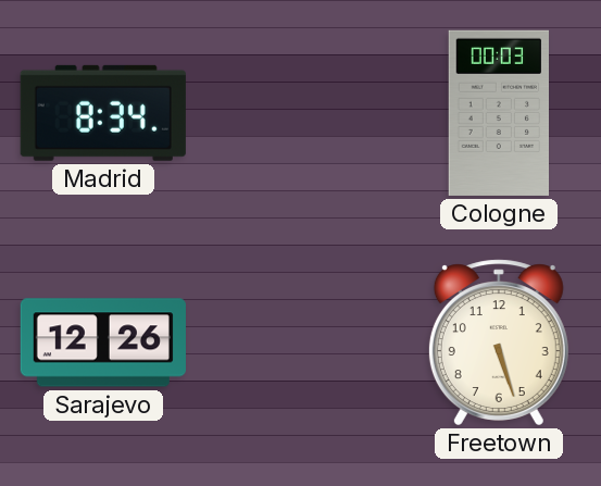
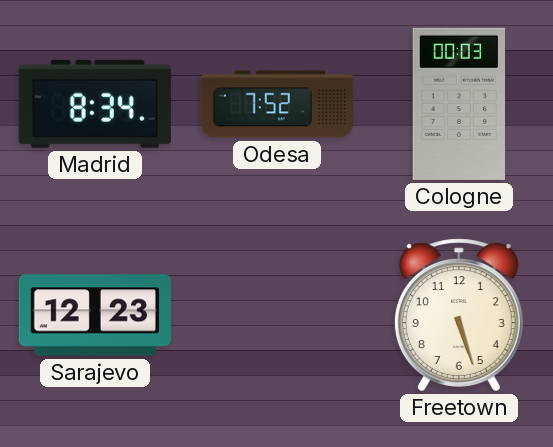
Odesa: none -> 7:52 (277, 104)
Sarajevo: 12:26 -> 12:23 (95, 315)
